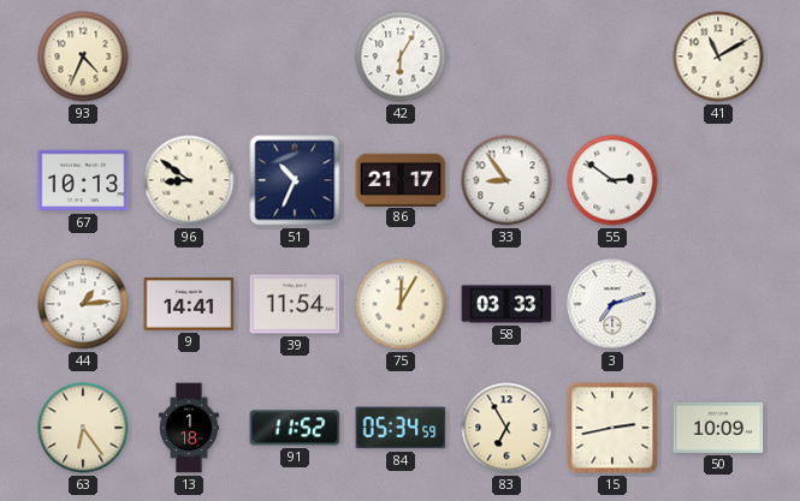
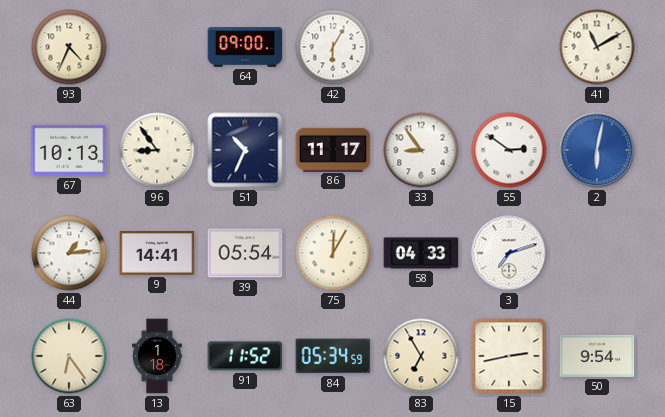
64: none -> 09:00 (245, 47)
96: 8:51 -> 8:54 (157, 150)
86: 21:17 -> 11:17 (333, 149)
2: none -> 6:02 (597, 150)
39: 11:54 -> 05:54 (245, 253)
58: 03:33 -> 04:33 (421, 253)
50: 10:09 -> 9:54 (597, 356)
